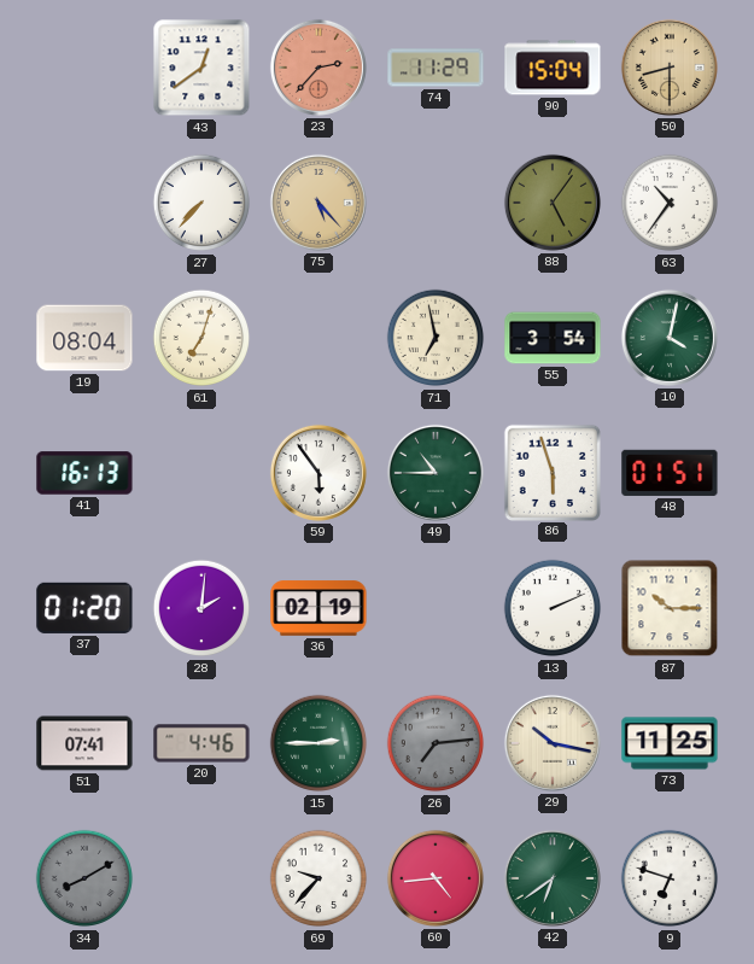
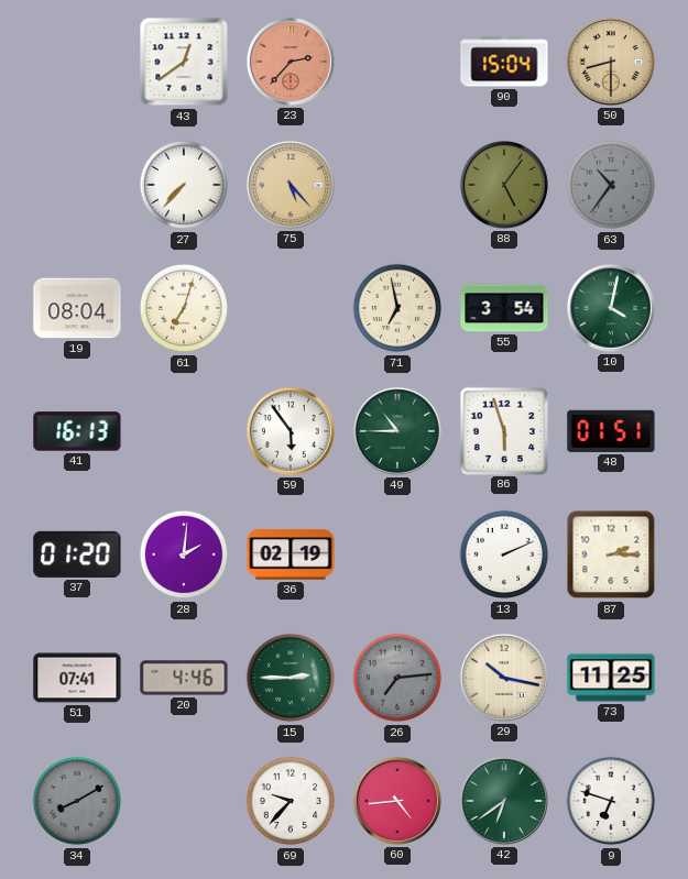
74: 11:29 -> none (436, 68)
63 dial: white -> grey (611, 185)
87: 10:15 -> 2:15 (611, 554)
